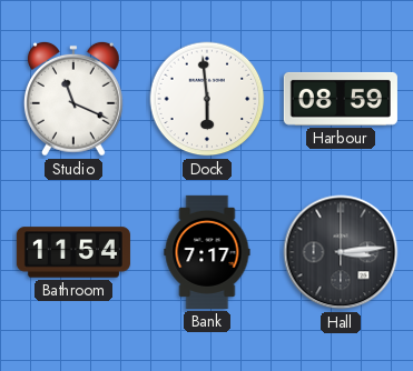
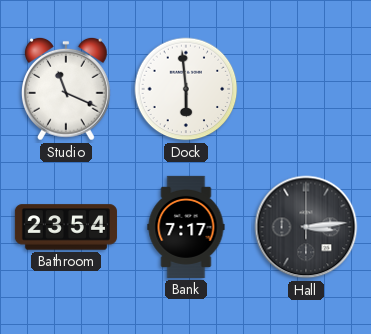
Harbour: 08:59 -> none (341, 99)
Bathroom: 11:54 -> 23:54 (66, 227)
